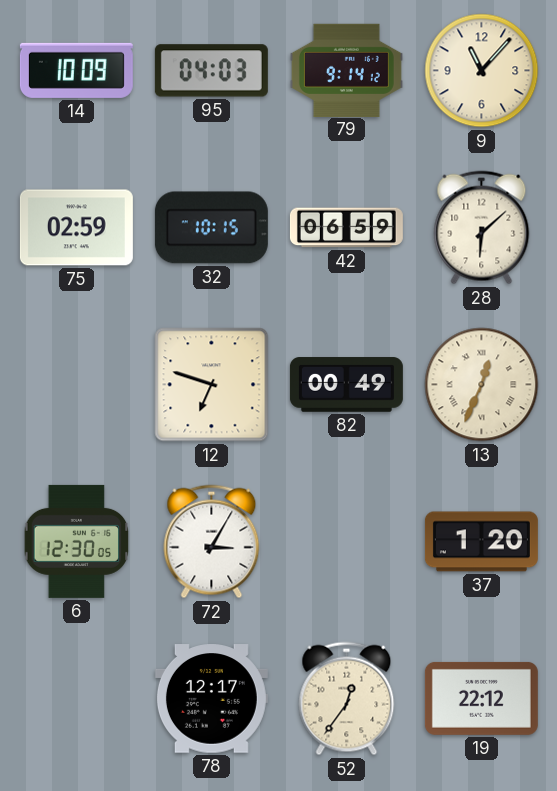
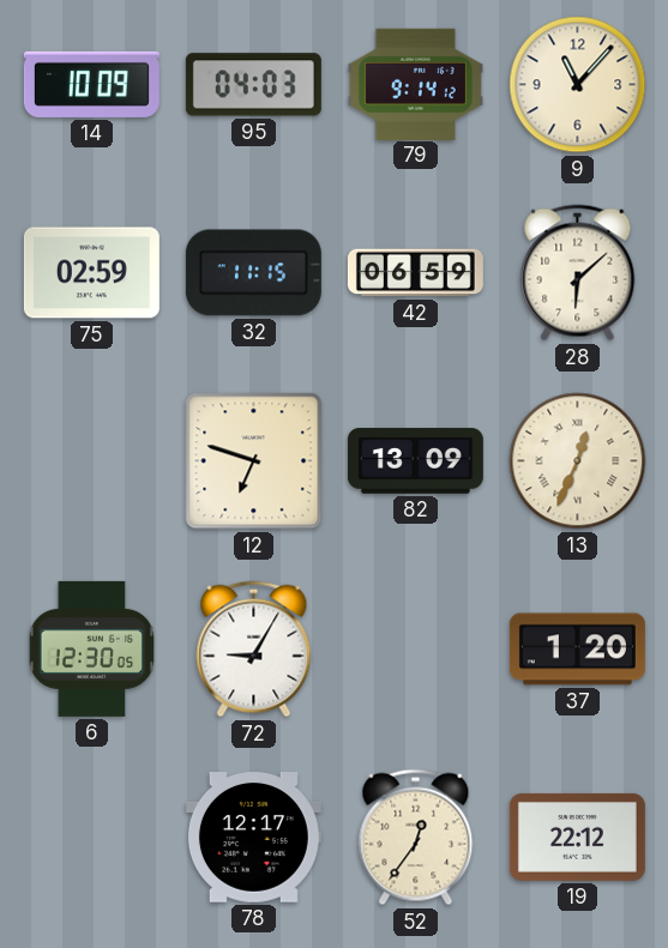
32: 10:15 -> 11:15 (253, 273)
82: 00:49 -> 13:09 (415, 461)
72: 3:05 -> 9:05 (254, 650)
